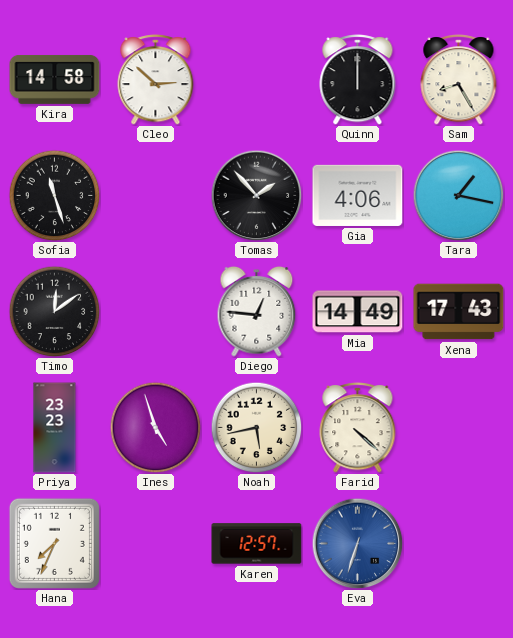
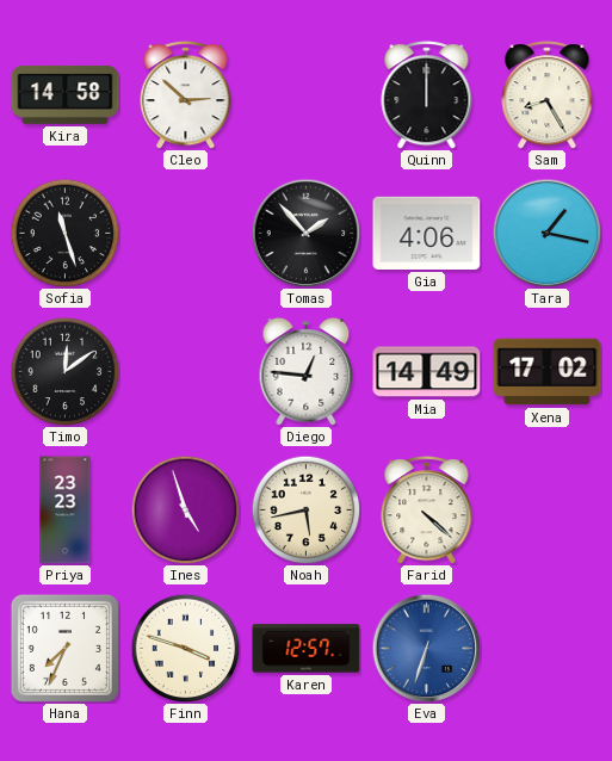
Xena: 17:43 -> 17:02 (548, 372)
Finn: none -> 3:48 (185, 648)
